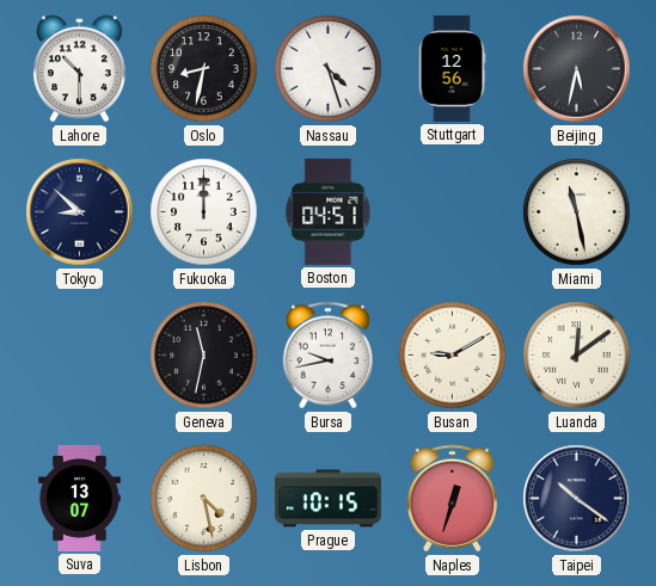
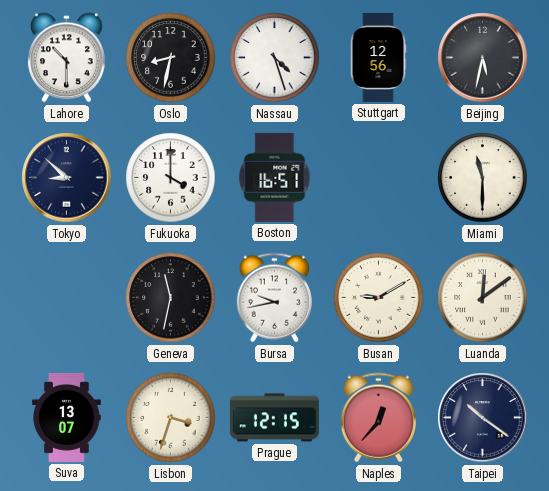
Fukuoka: 12:00 -> 4:00 (171, 178)
Boston: 04:51 -> 16:51 (275, 177)
Miami: 11:28 -> 11:30 (483, 178)
Lisbon: 4:28 -> 3:33 (171, 418)
Prague: 10:15 -> 12:15 (274, 418)
Naples: 12:33 -> 12:37 (378, 418)
